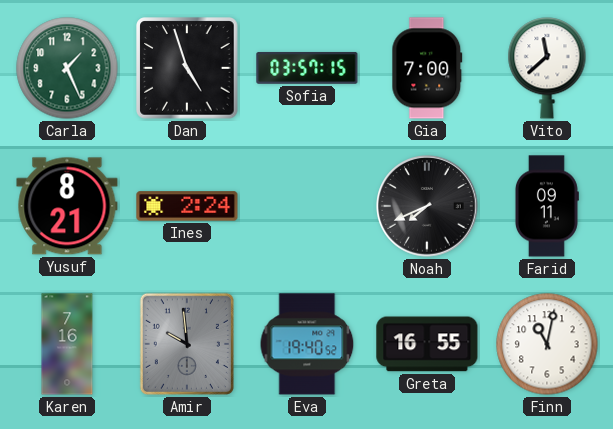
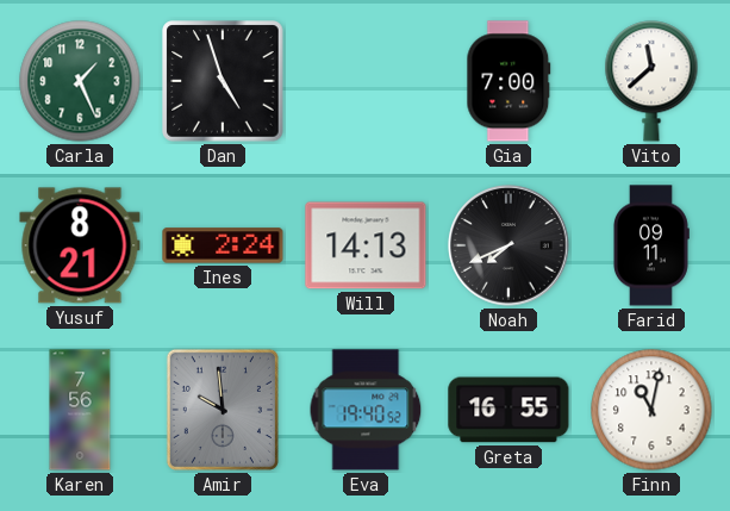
Sofia: 03:57 -> none (307, 68)
Will: none -> 14:13 (366, 245)
Karen: 7:16 -> 7:56 (80, 410)
